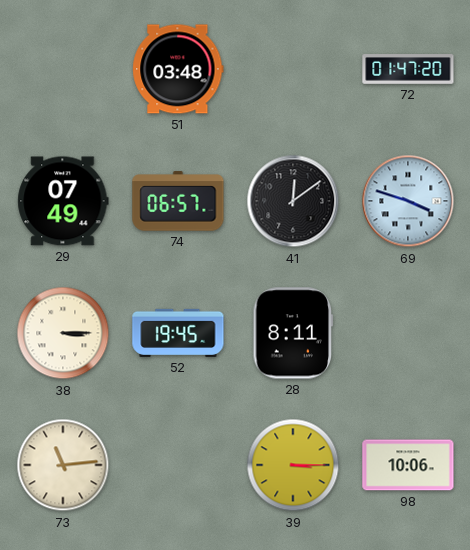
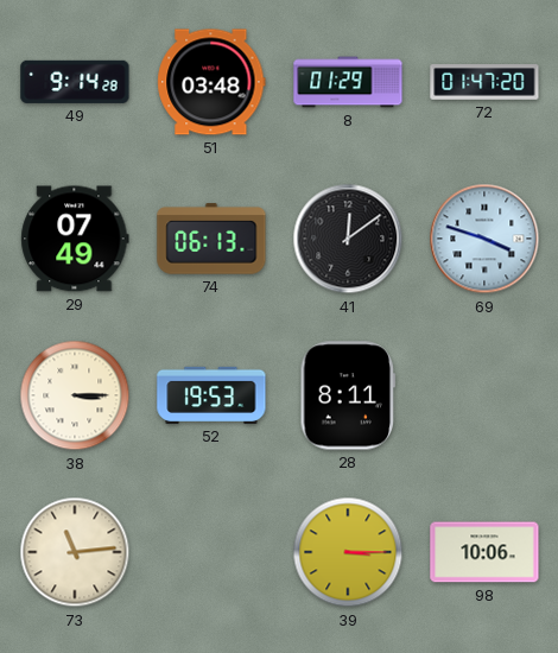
49: none -> 9:14 (75, 82)
8: none -> 01:29 (348, 82)
74: 06:57 -> 06:13 (211, 239)
52: 19:45 -> 19:53 (211, 395)
